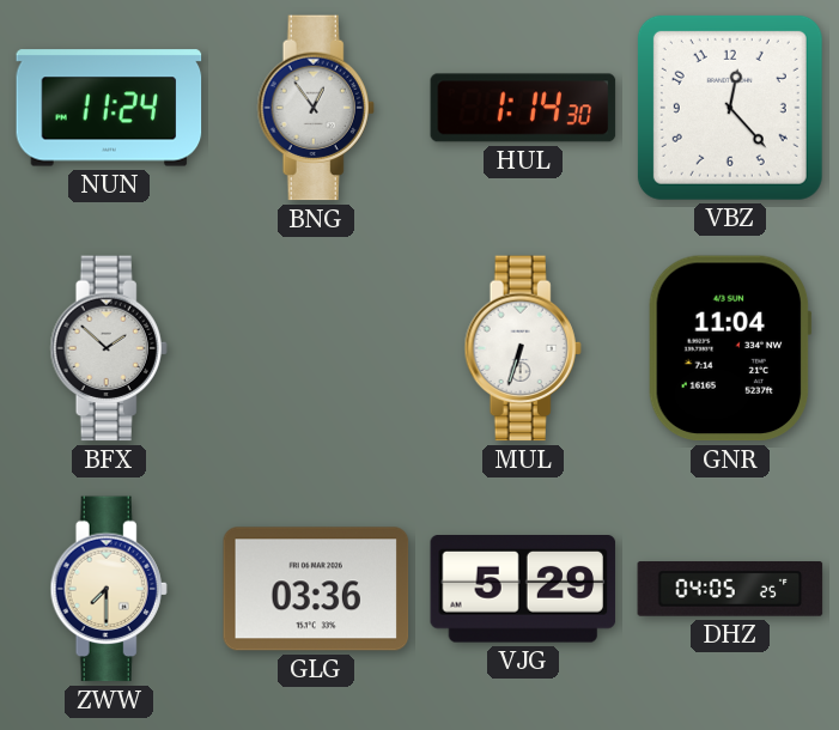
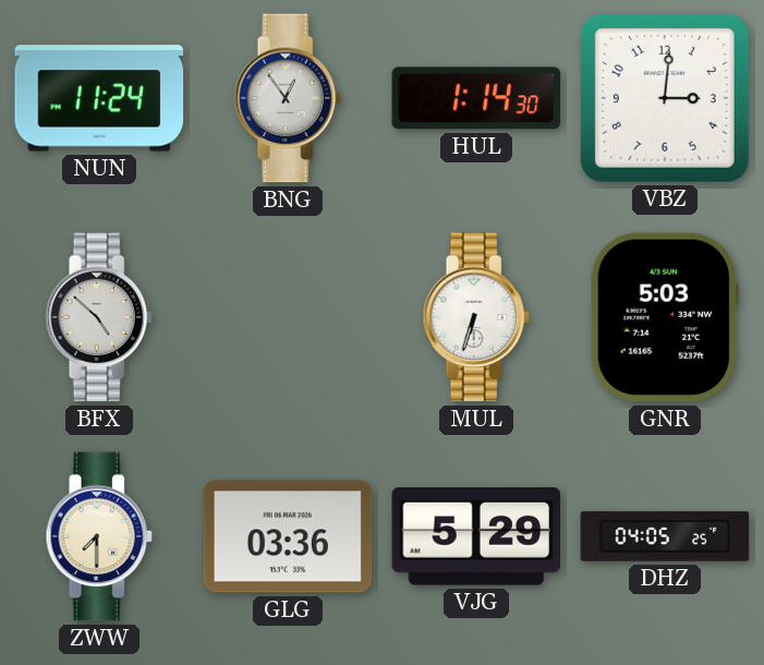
VBZ: 12:23 -> 3:01 (665, 98)
BFX: 1:52 -> 4:52 (99, 317)
GNR: 11:04 -> 5:03 (665, 317)
